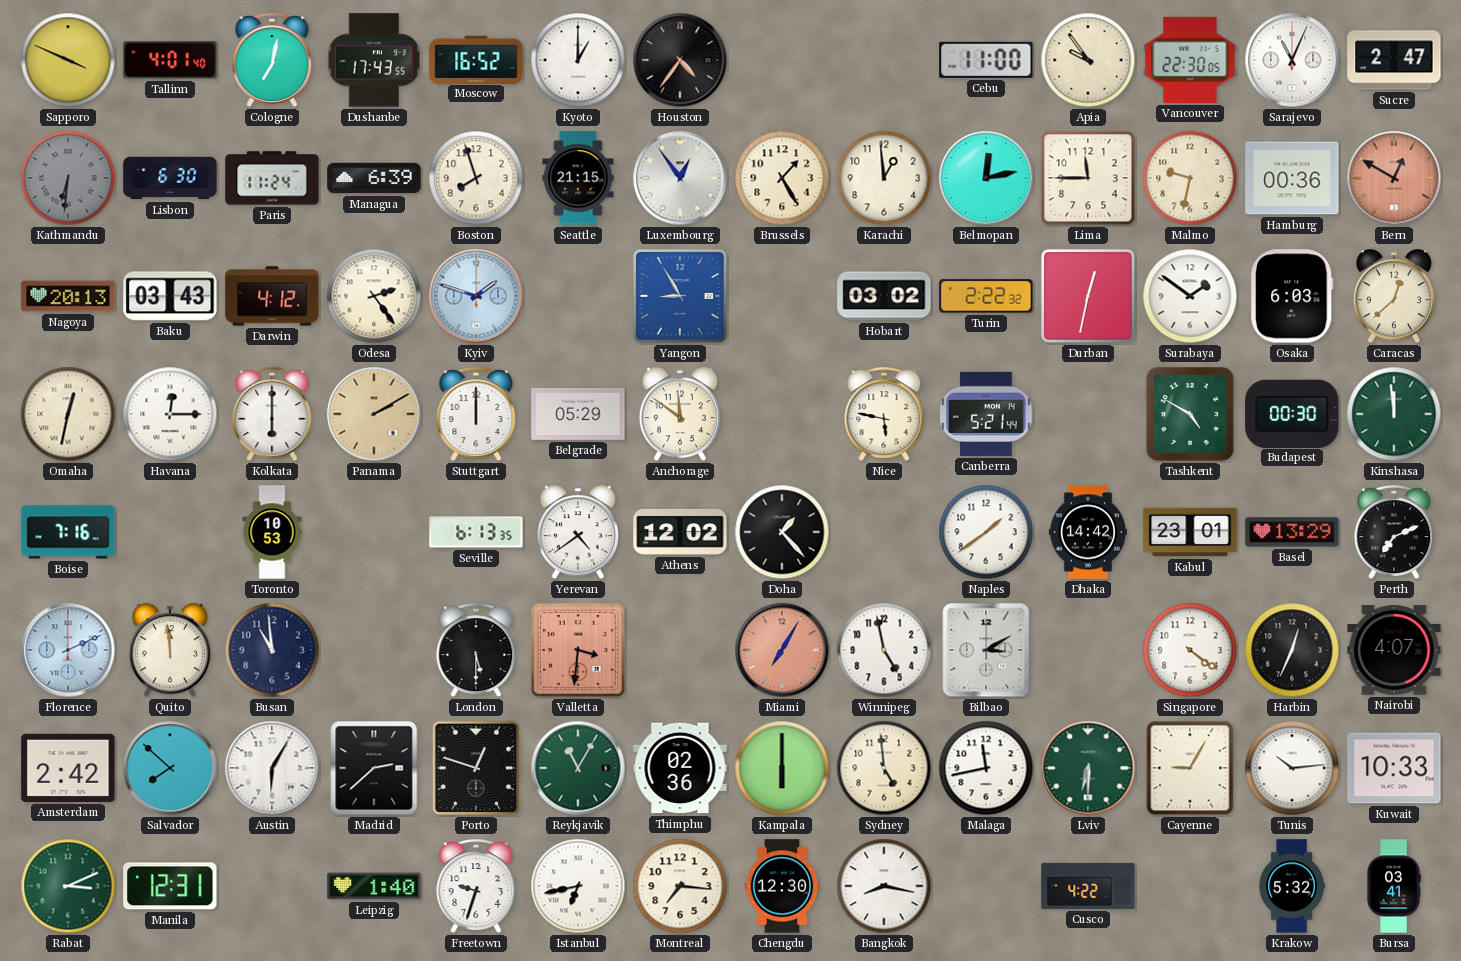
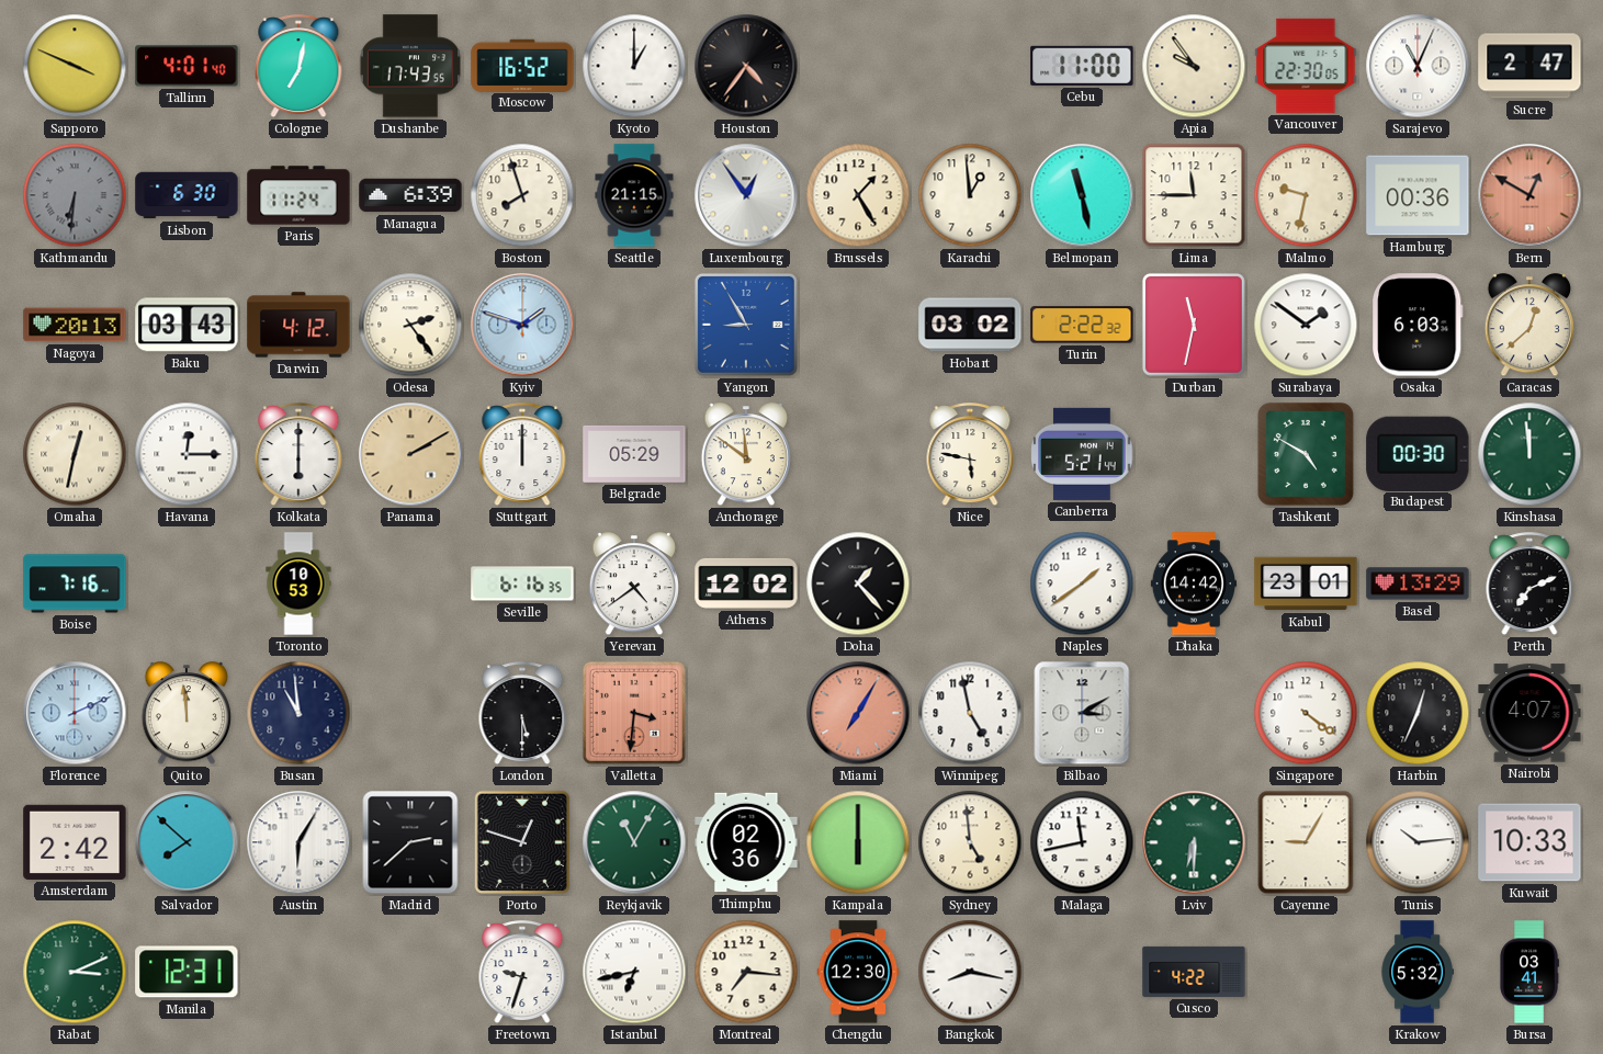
Belmopan: 12:13 -> 11:28 (1082, 195)
Durban: 12:32 -> 11:32 (1194, 325)
Seville: 6:13 -> 6:16 (522, 583)
Leipzig: 1:40 -> none (374, 886)
